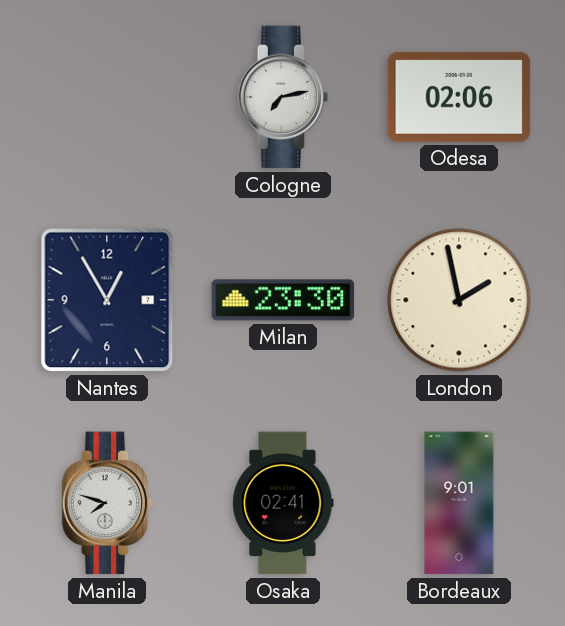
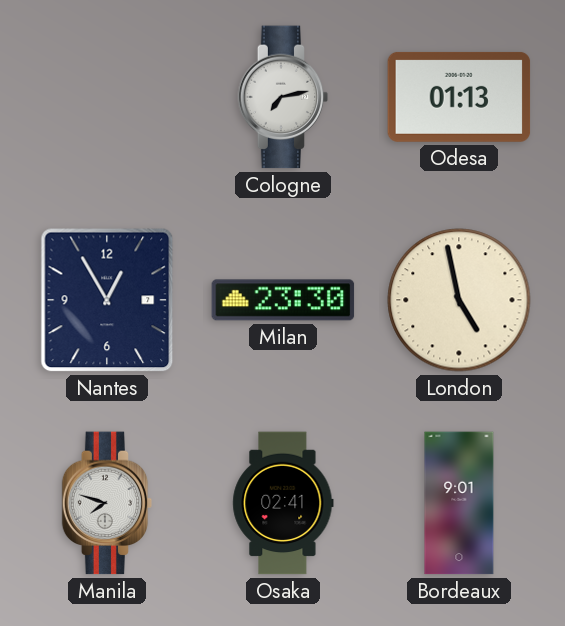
Odesa: 02:06 -> 01:13 (459, 97)
London: 1:58 -> 4:58 (459, 300)
